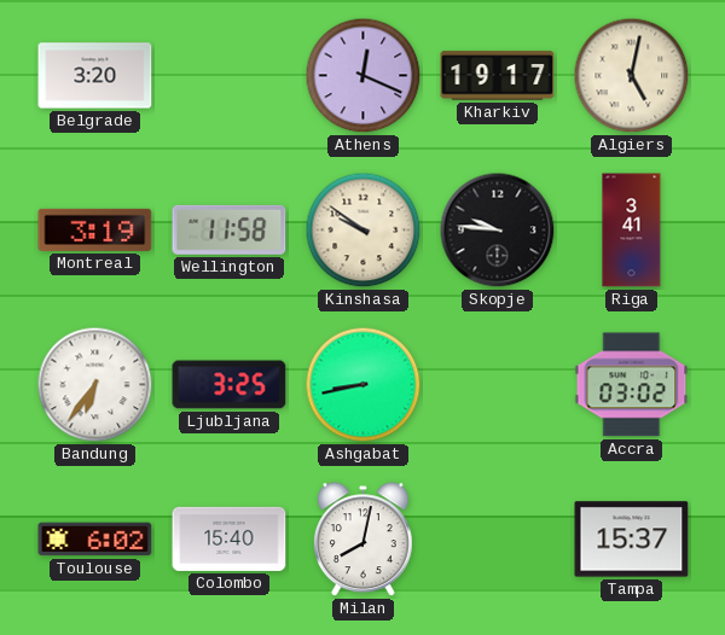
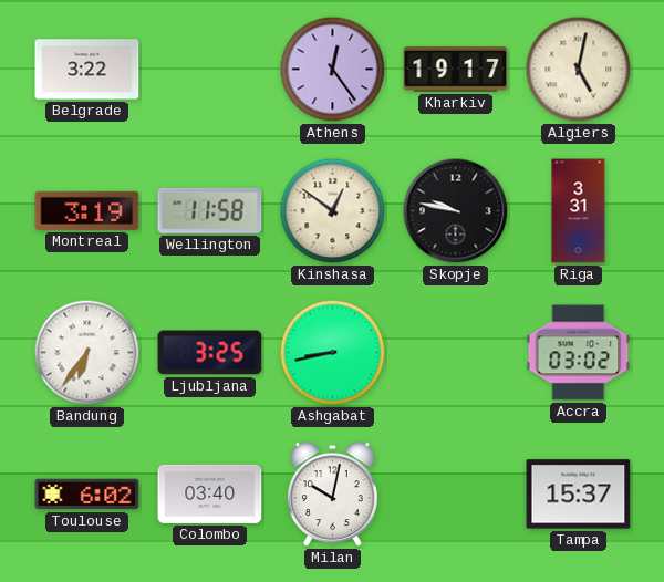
Belgrade: 3:20 -> 3:22 (87, 70)
Athens: 12:19 -> 12:24 (333, 70)
Kinshasa: 9:51 -> 12:51 (333, 211)
Skopje: 9:46 -> 9:47 (456, 211)
Riga: 3:41 -> 3:31 (579, 211)
Colombo: 15:40 -> 03:40 (210, 493)
Milan: 8:02 -> 10:02 (333, 495)
